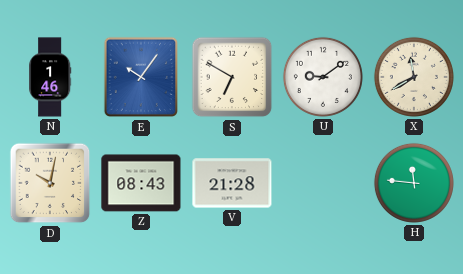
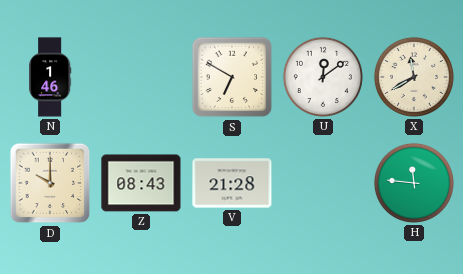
E: 10:06 -> none (140, 77)
U: 9:09 -> 12:09 (323, 77)
D: 10:02 -> 10:00 (50, 183)
